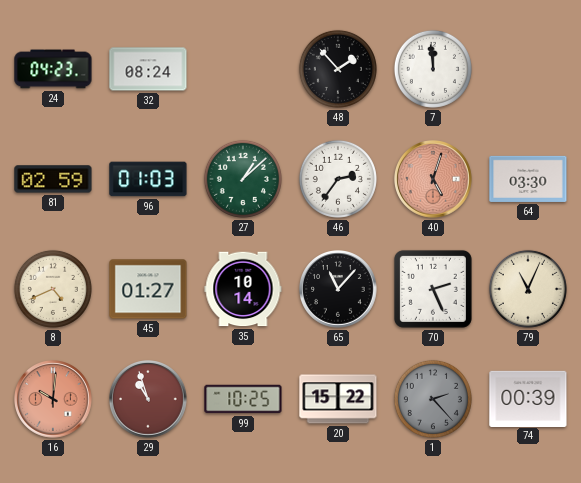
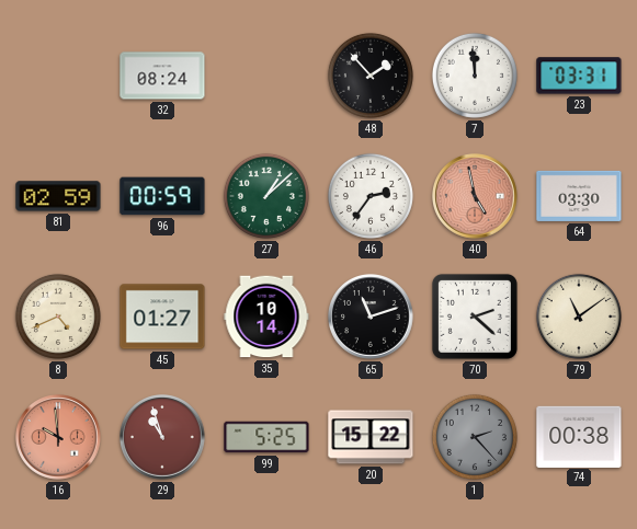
24: 04:23 -> none (53, 69)
23: none -> 03:31 (579, 76)
96: 01:03 -> 00:59 (162, 196)
40: 5:03 -> 4:58 (475, 196)
65: 11:07 -> 11:12 (371, 317)
70: 2:26 -> 2:22 (475, 317)
79: 11:04 -> 11:09 (579, 317)
16: 10:01 -> 9:59 (58, 437)
99: 10:25 -> 5:25 (266, 437)
74: 00:39 -> 00:38 (579, 436)
